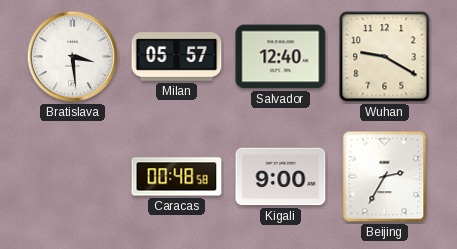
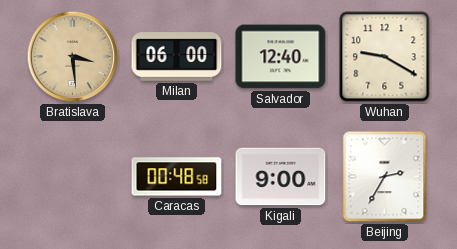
Bratislava dial: white -> champagne (73, 57)
Milan: 05:57 -> 06:00 (177, 57)
